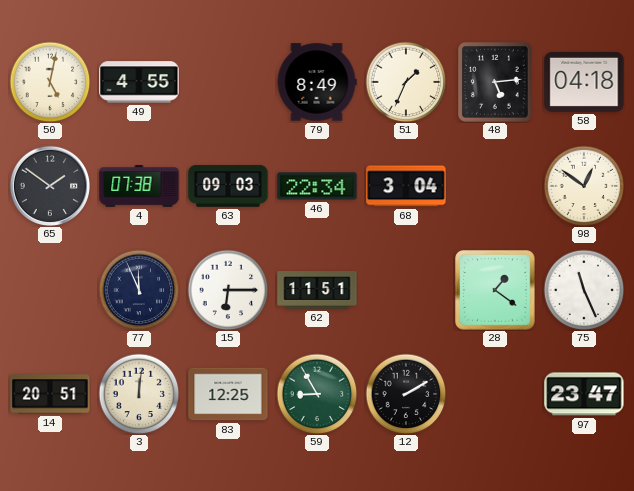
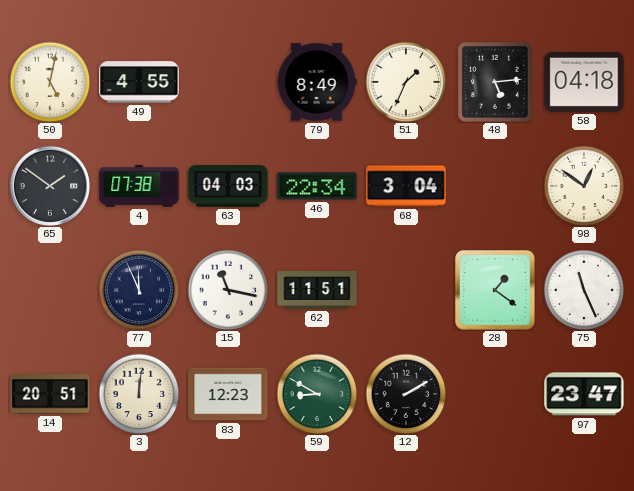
63: 09:03 -> 04:03 (228, 186)
15: 6:15 -> 11:17 (228, 290)
83: 12:25 -> 12:23 (228, 394)
59: 8:55 -> 8:50 (317, 394)
